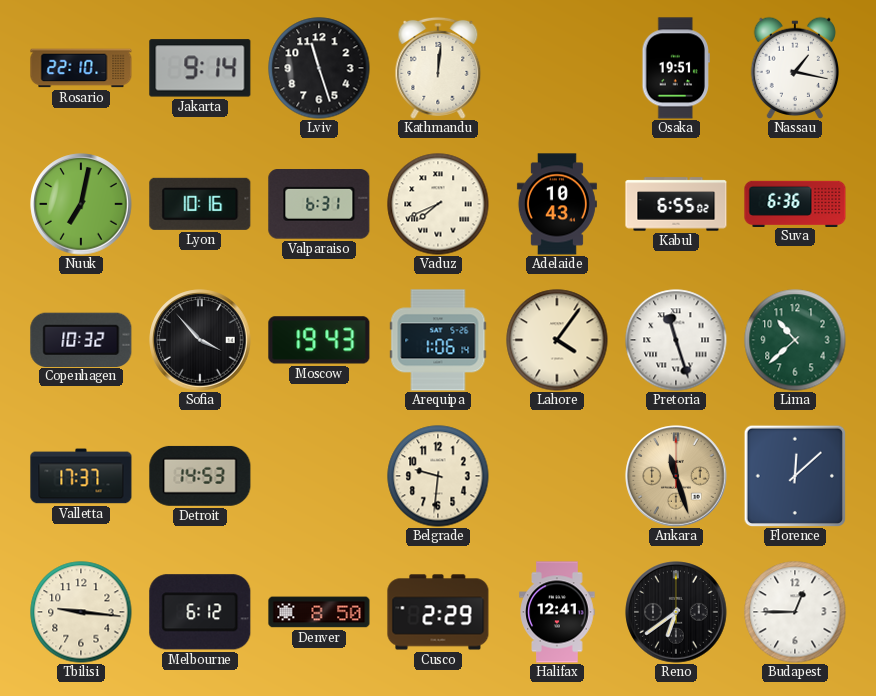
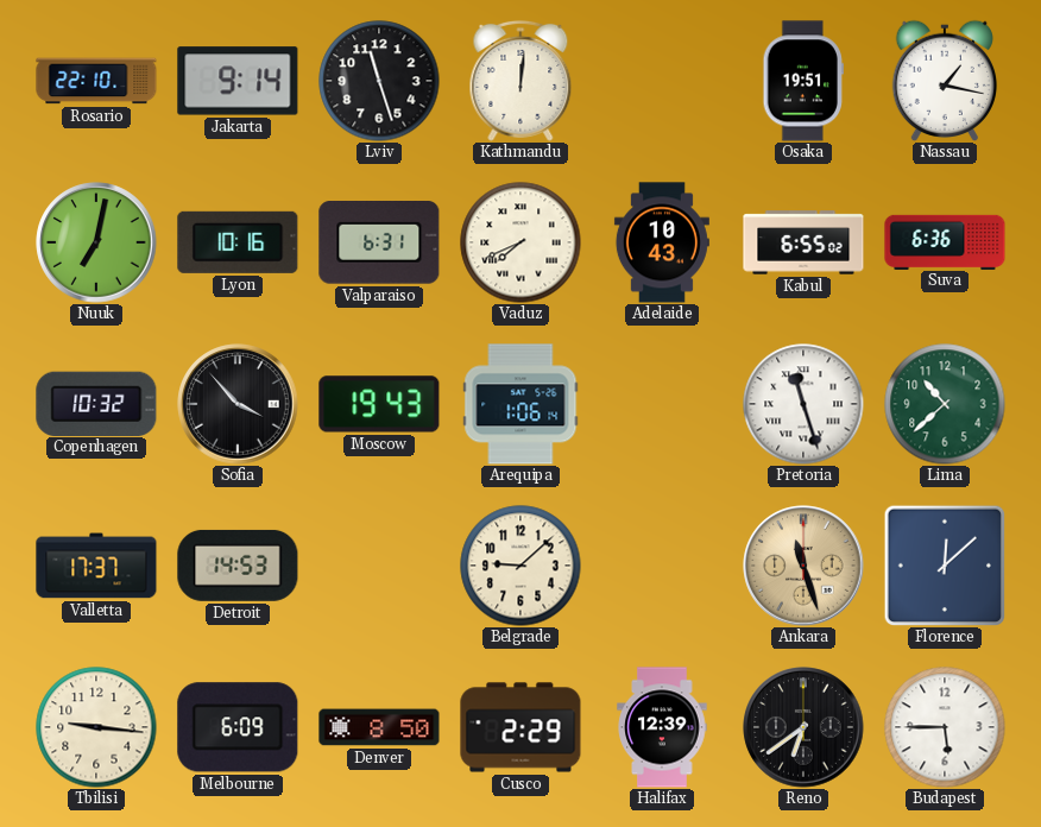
Lahore: 4:06 -> none (557, 340)
Belgrade: 9:31 -> 9:08 (520, 566)
Melbourne: 6:12 -> 6:09 (238, 727)
Halifax: 12:41 -> 12:39 (662, 727)
Budapest: 12:45 -> 5:45 (945, 727)
